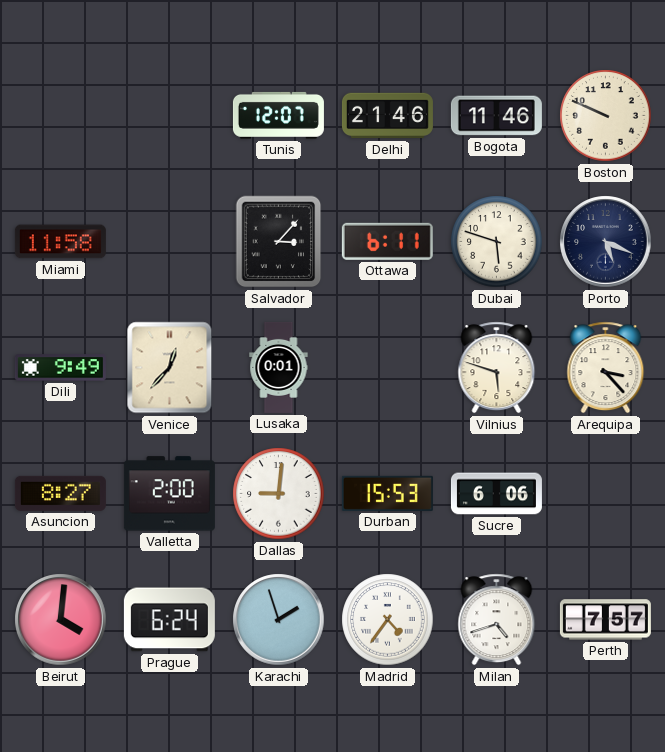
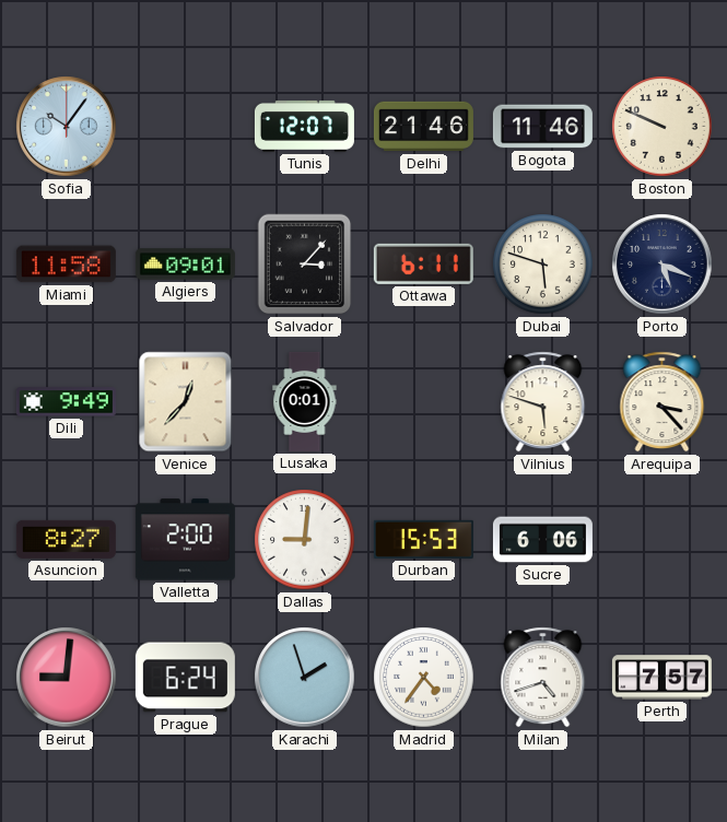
Sofia: none -> 10:06 (67, 127)
Algiers: none -> 09:01 (185, 265)
Beirut: 4:01 -> 9:01 (67, 678)
